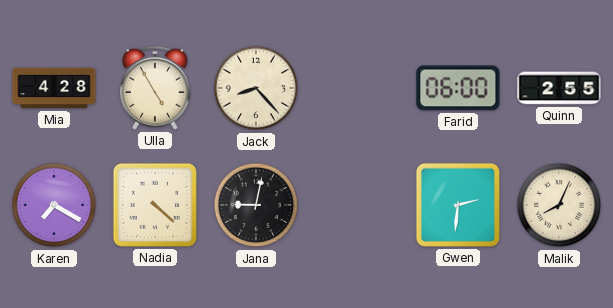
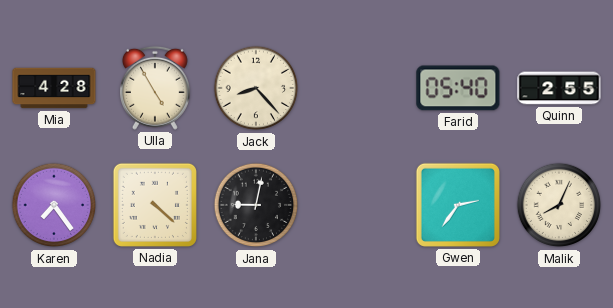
Farid: 06:00 -> 05:40 (458, 88)
Karen: 7:20 -> 7:24 (54, 205)
Gwen: 2:31 -> 2:36 (458, 205)
